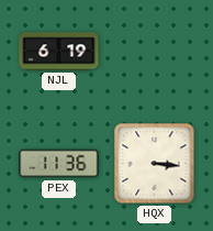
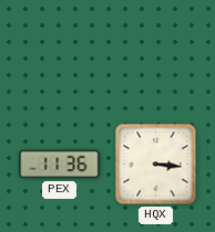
NJL: 6:19 -> none (59, 52)
